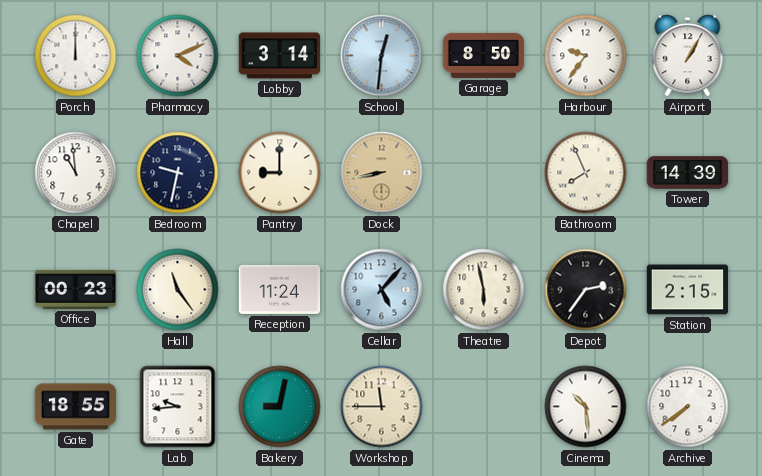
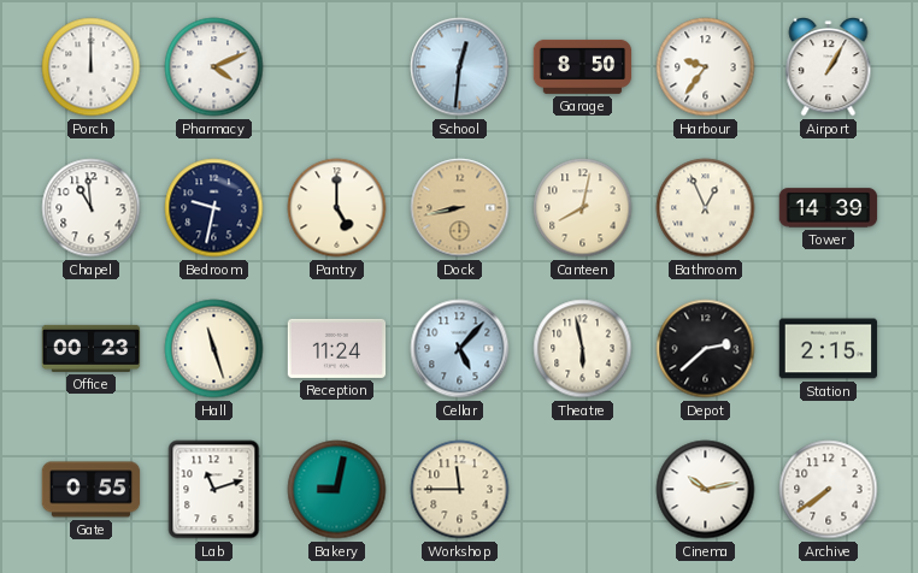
Lobby: 3:14 -> none (280, 56)
Pantry: 9:00 -> 5:00 (337, 208)
Canteen: none -> 8:02 (583, 208)
Bathroom: 7:56 -> 12:56 (706, 208)
Hall: 11:24 -> 11:27 (214, 349)
Depot: 2:36 -> 2:38 (706, 349)
Gate: 18:55 -> 0:55 (92, 490)
Lab: 9:44 -> 11:12 (214, 490)
Cinema: 10:29 -> 10:13 (706, 490)
